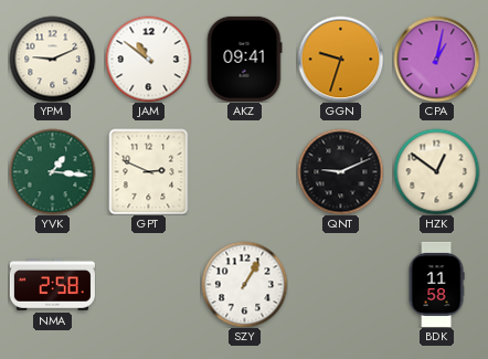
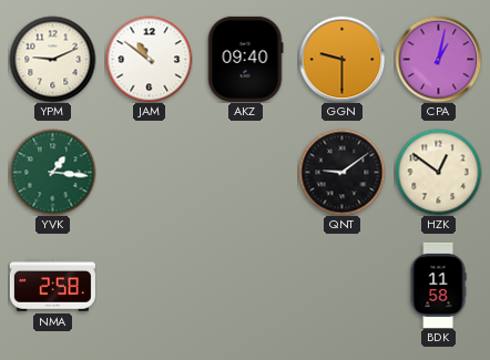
AKZ: 09:41 -> 09:40 (245, 59)
GGN: 9:33 -> 9:30 (341, 59)
GPT: 2:49 -> none (149, 171)
QNT: 9:11 -> 9:09 (341, 172)
SZY: 1:05 -> none (244, 284)
